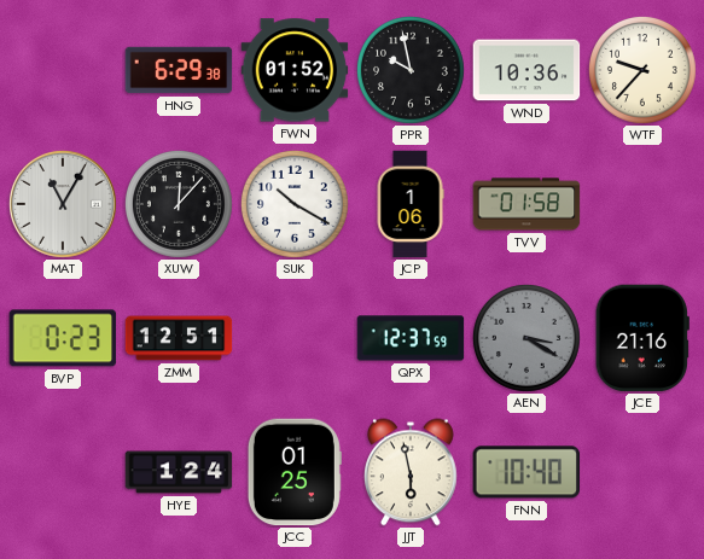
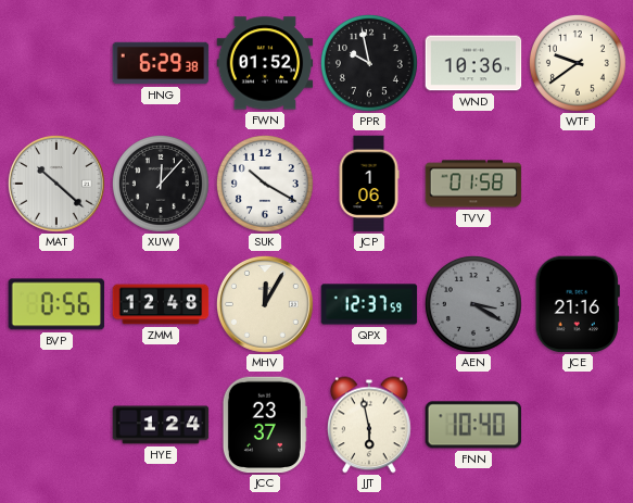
WTF: 9:37 -> 9:39 (578, 63)
MAT: 11:05 -> 10:22 (56, 184)
BVP: 0:23 -> 0:56 (56, 304)
ZMM: 12:51 -> 12:48 (161, 304)
MHV: none -> 12:05 (265, 304)
JCC: 01:25 -> 23:37 (265, 425)
